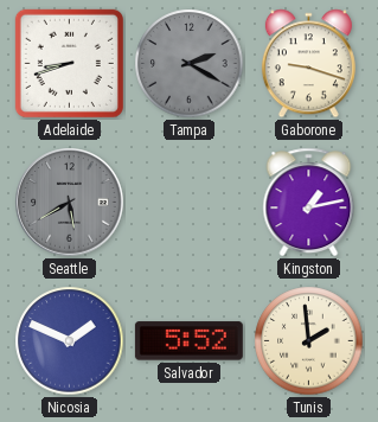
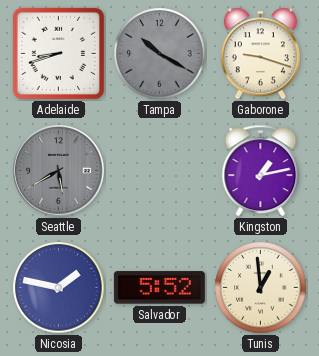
Tampa: 2:20 -> 10:20 (160, 54)
Nicosia: 1:49 -> 1:47 (59, 288)
Tunis: 1:59 -> 12:59 (261, 288)
